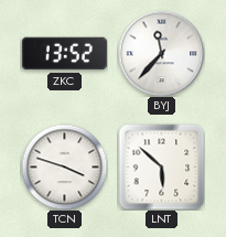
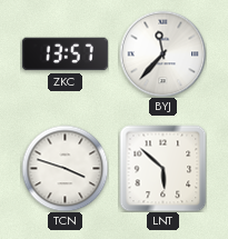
ZKC: 13:52 -> 13:57 (65, 54)
